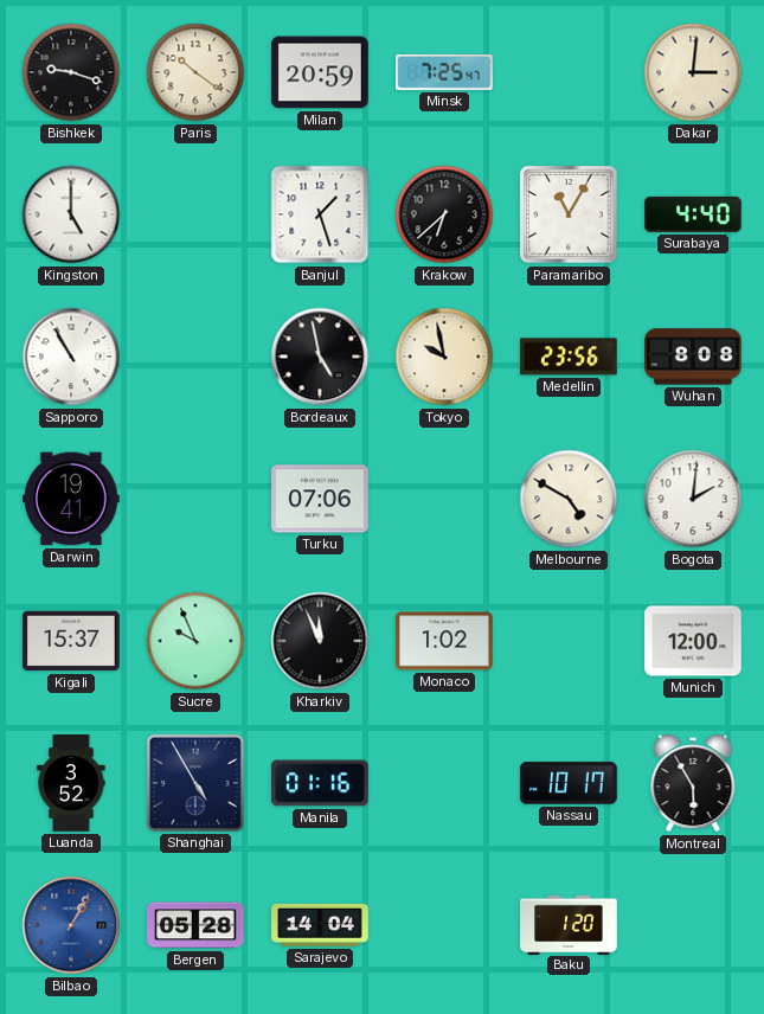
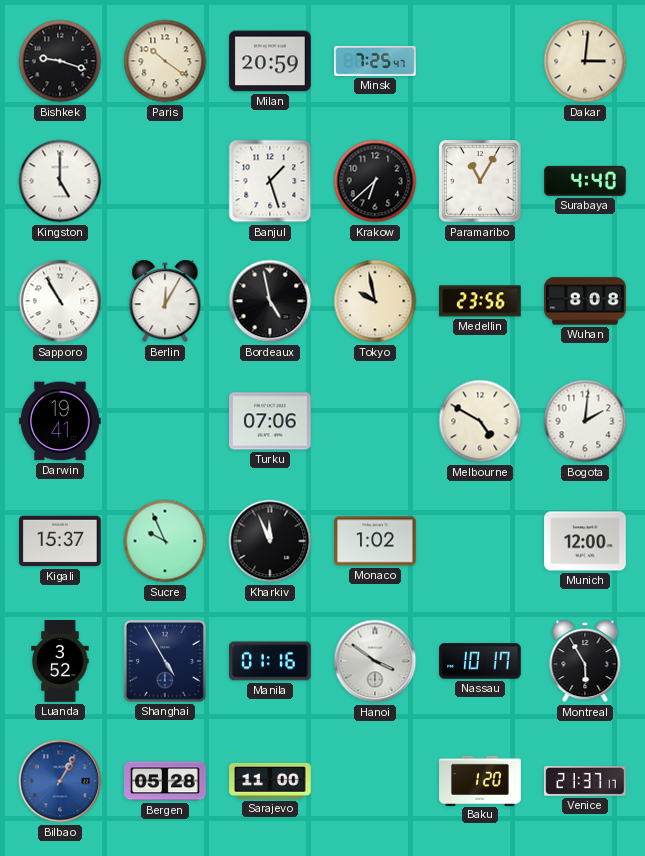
Berlin: none -> 12:05 (165, 301)
Hanoi: none -> 3:51 (375, 661)
Sarajevo: 14:04 -> 11:00 (270, 781)
Venice: none -> 21:37 (585, 781)
